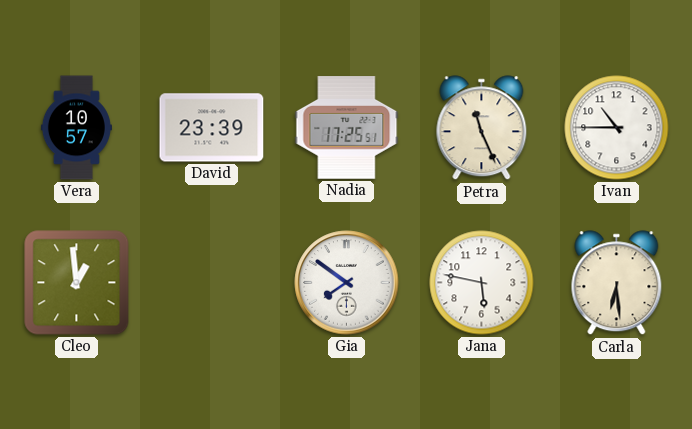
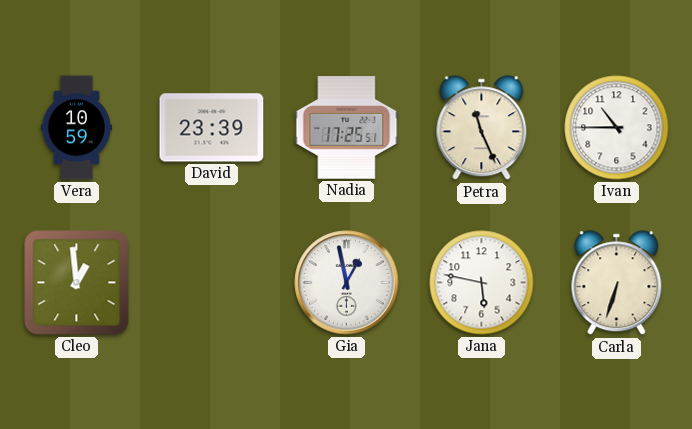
Vera: 10:57 -> 10:59 (76, 128)
Gia: 7:51 -> 12:58 (347, 283)
Carla: 6:29 -> 6:33 (617, 283)
